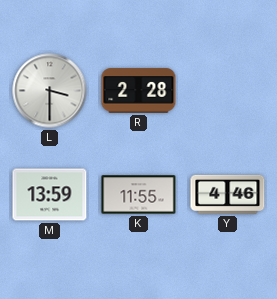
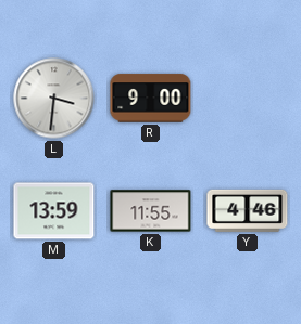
L: 3:30 -> 3:31 (54, 99)
R: 2:28 -> 9:00 (151, 99)
